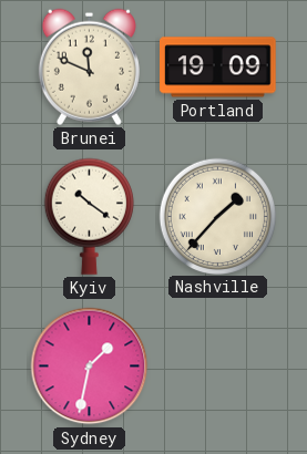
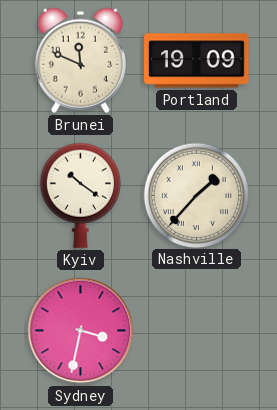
Sydney: 1:32 -> 3:32 (81, 331)
